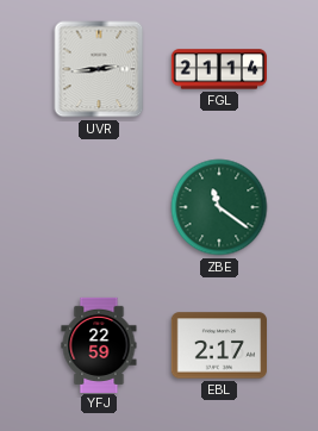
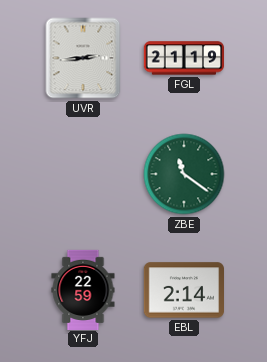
FGL: 21:14 -> 21:19 (183, 58)
EBL: 2:17 -> 2:14 (183, 290)
